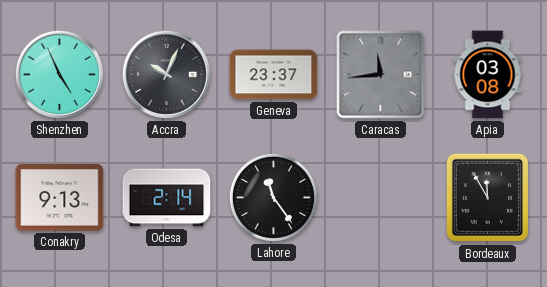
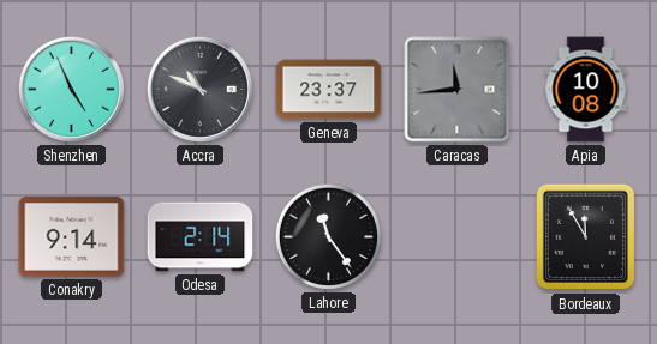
Accra: 10:04 -> 10:49 (199, 89)
Apia: 03:08 -> 10:08 (586, 90)
Conakry: 9:13 -> 9:14 (72, 237)
